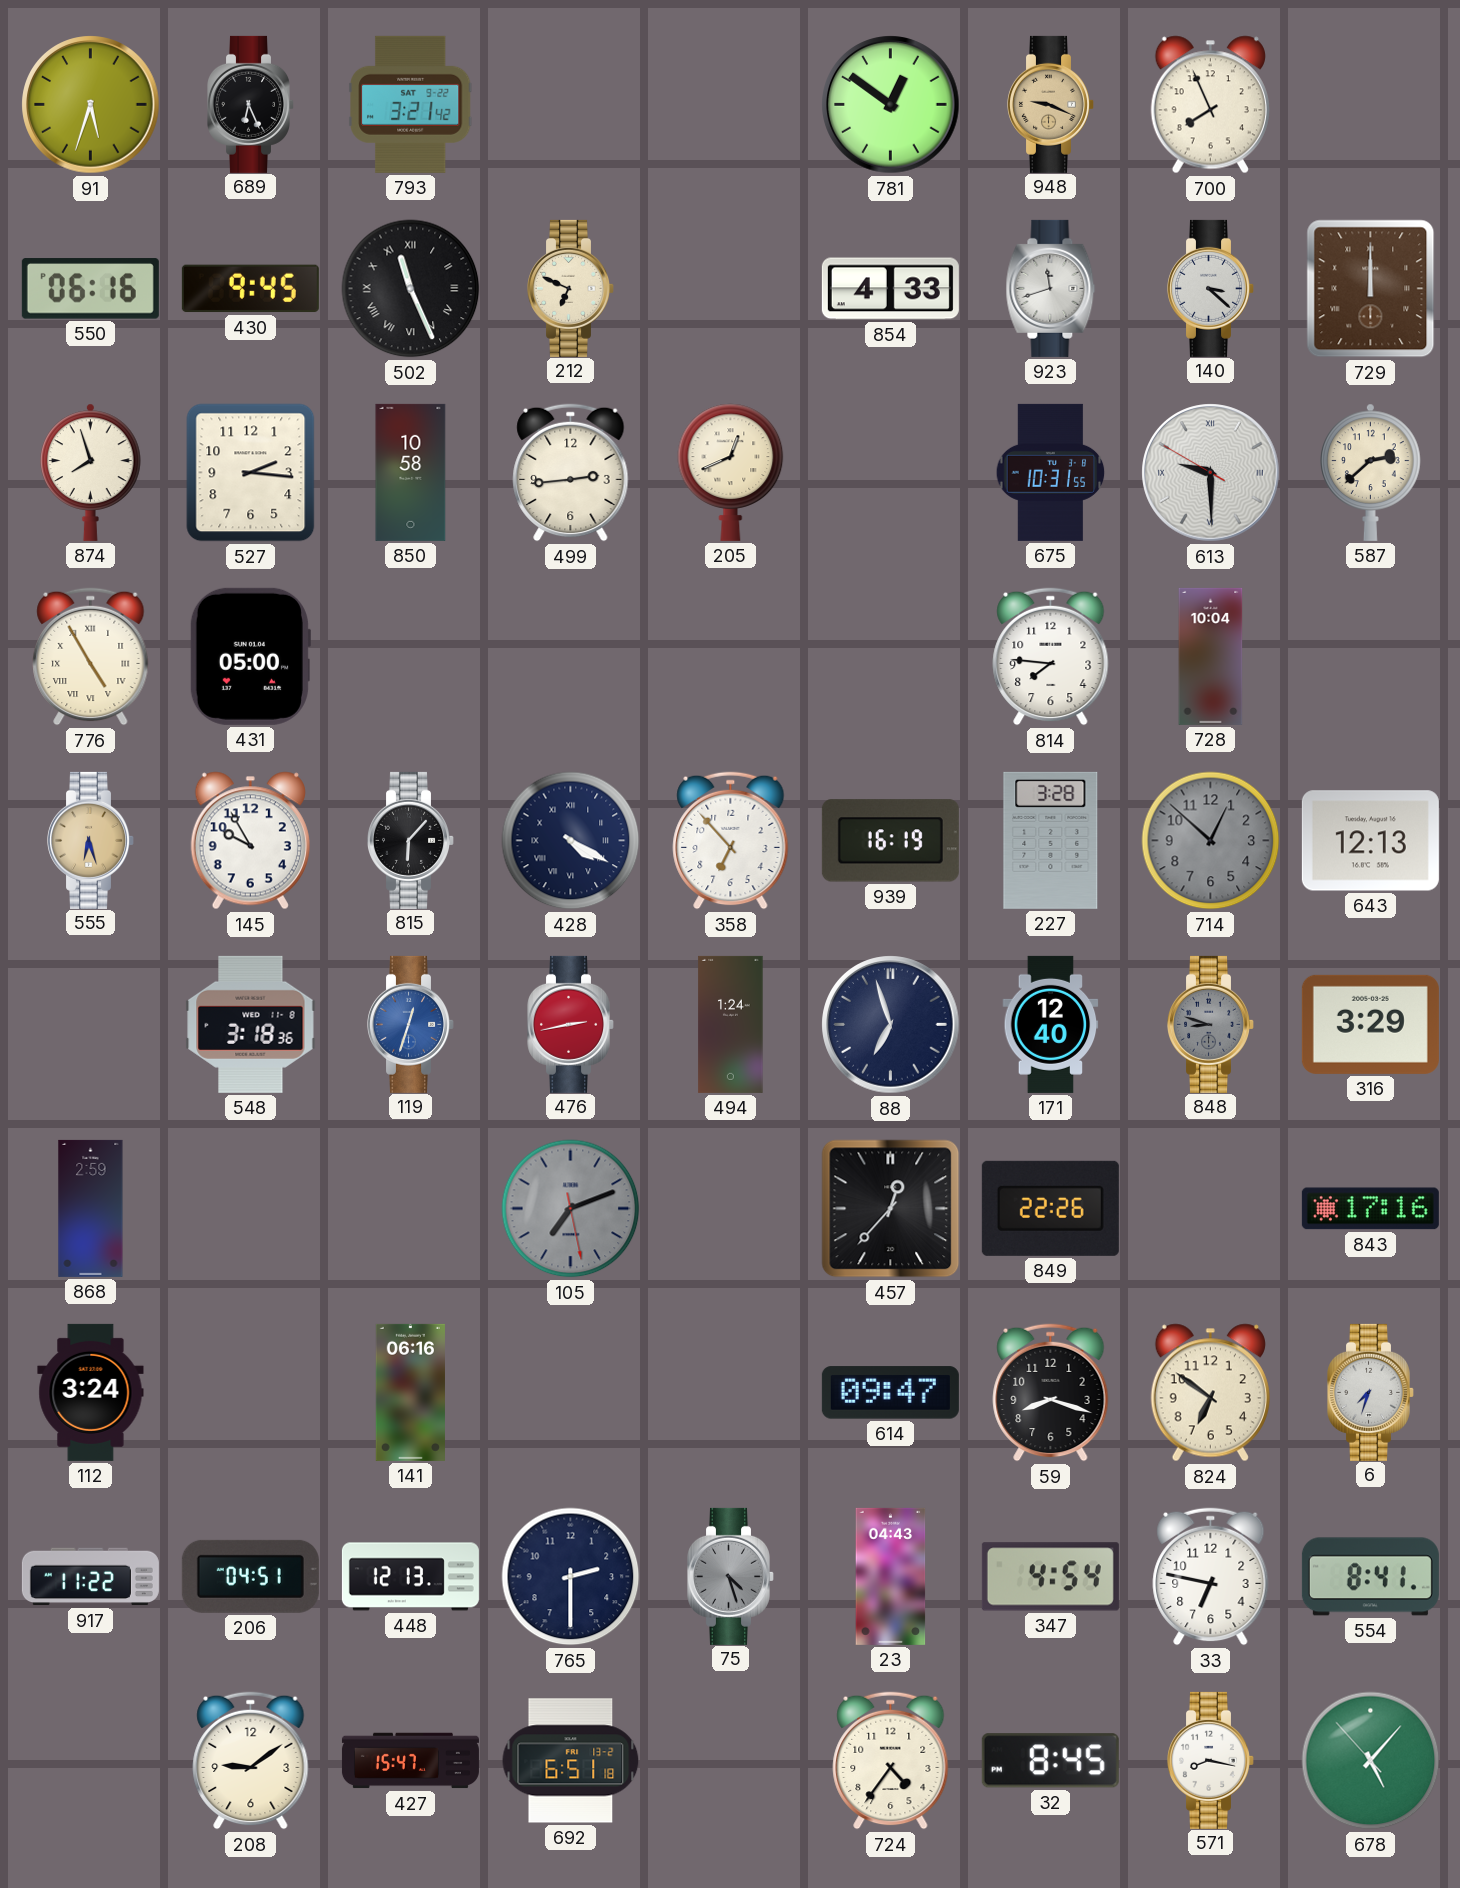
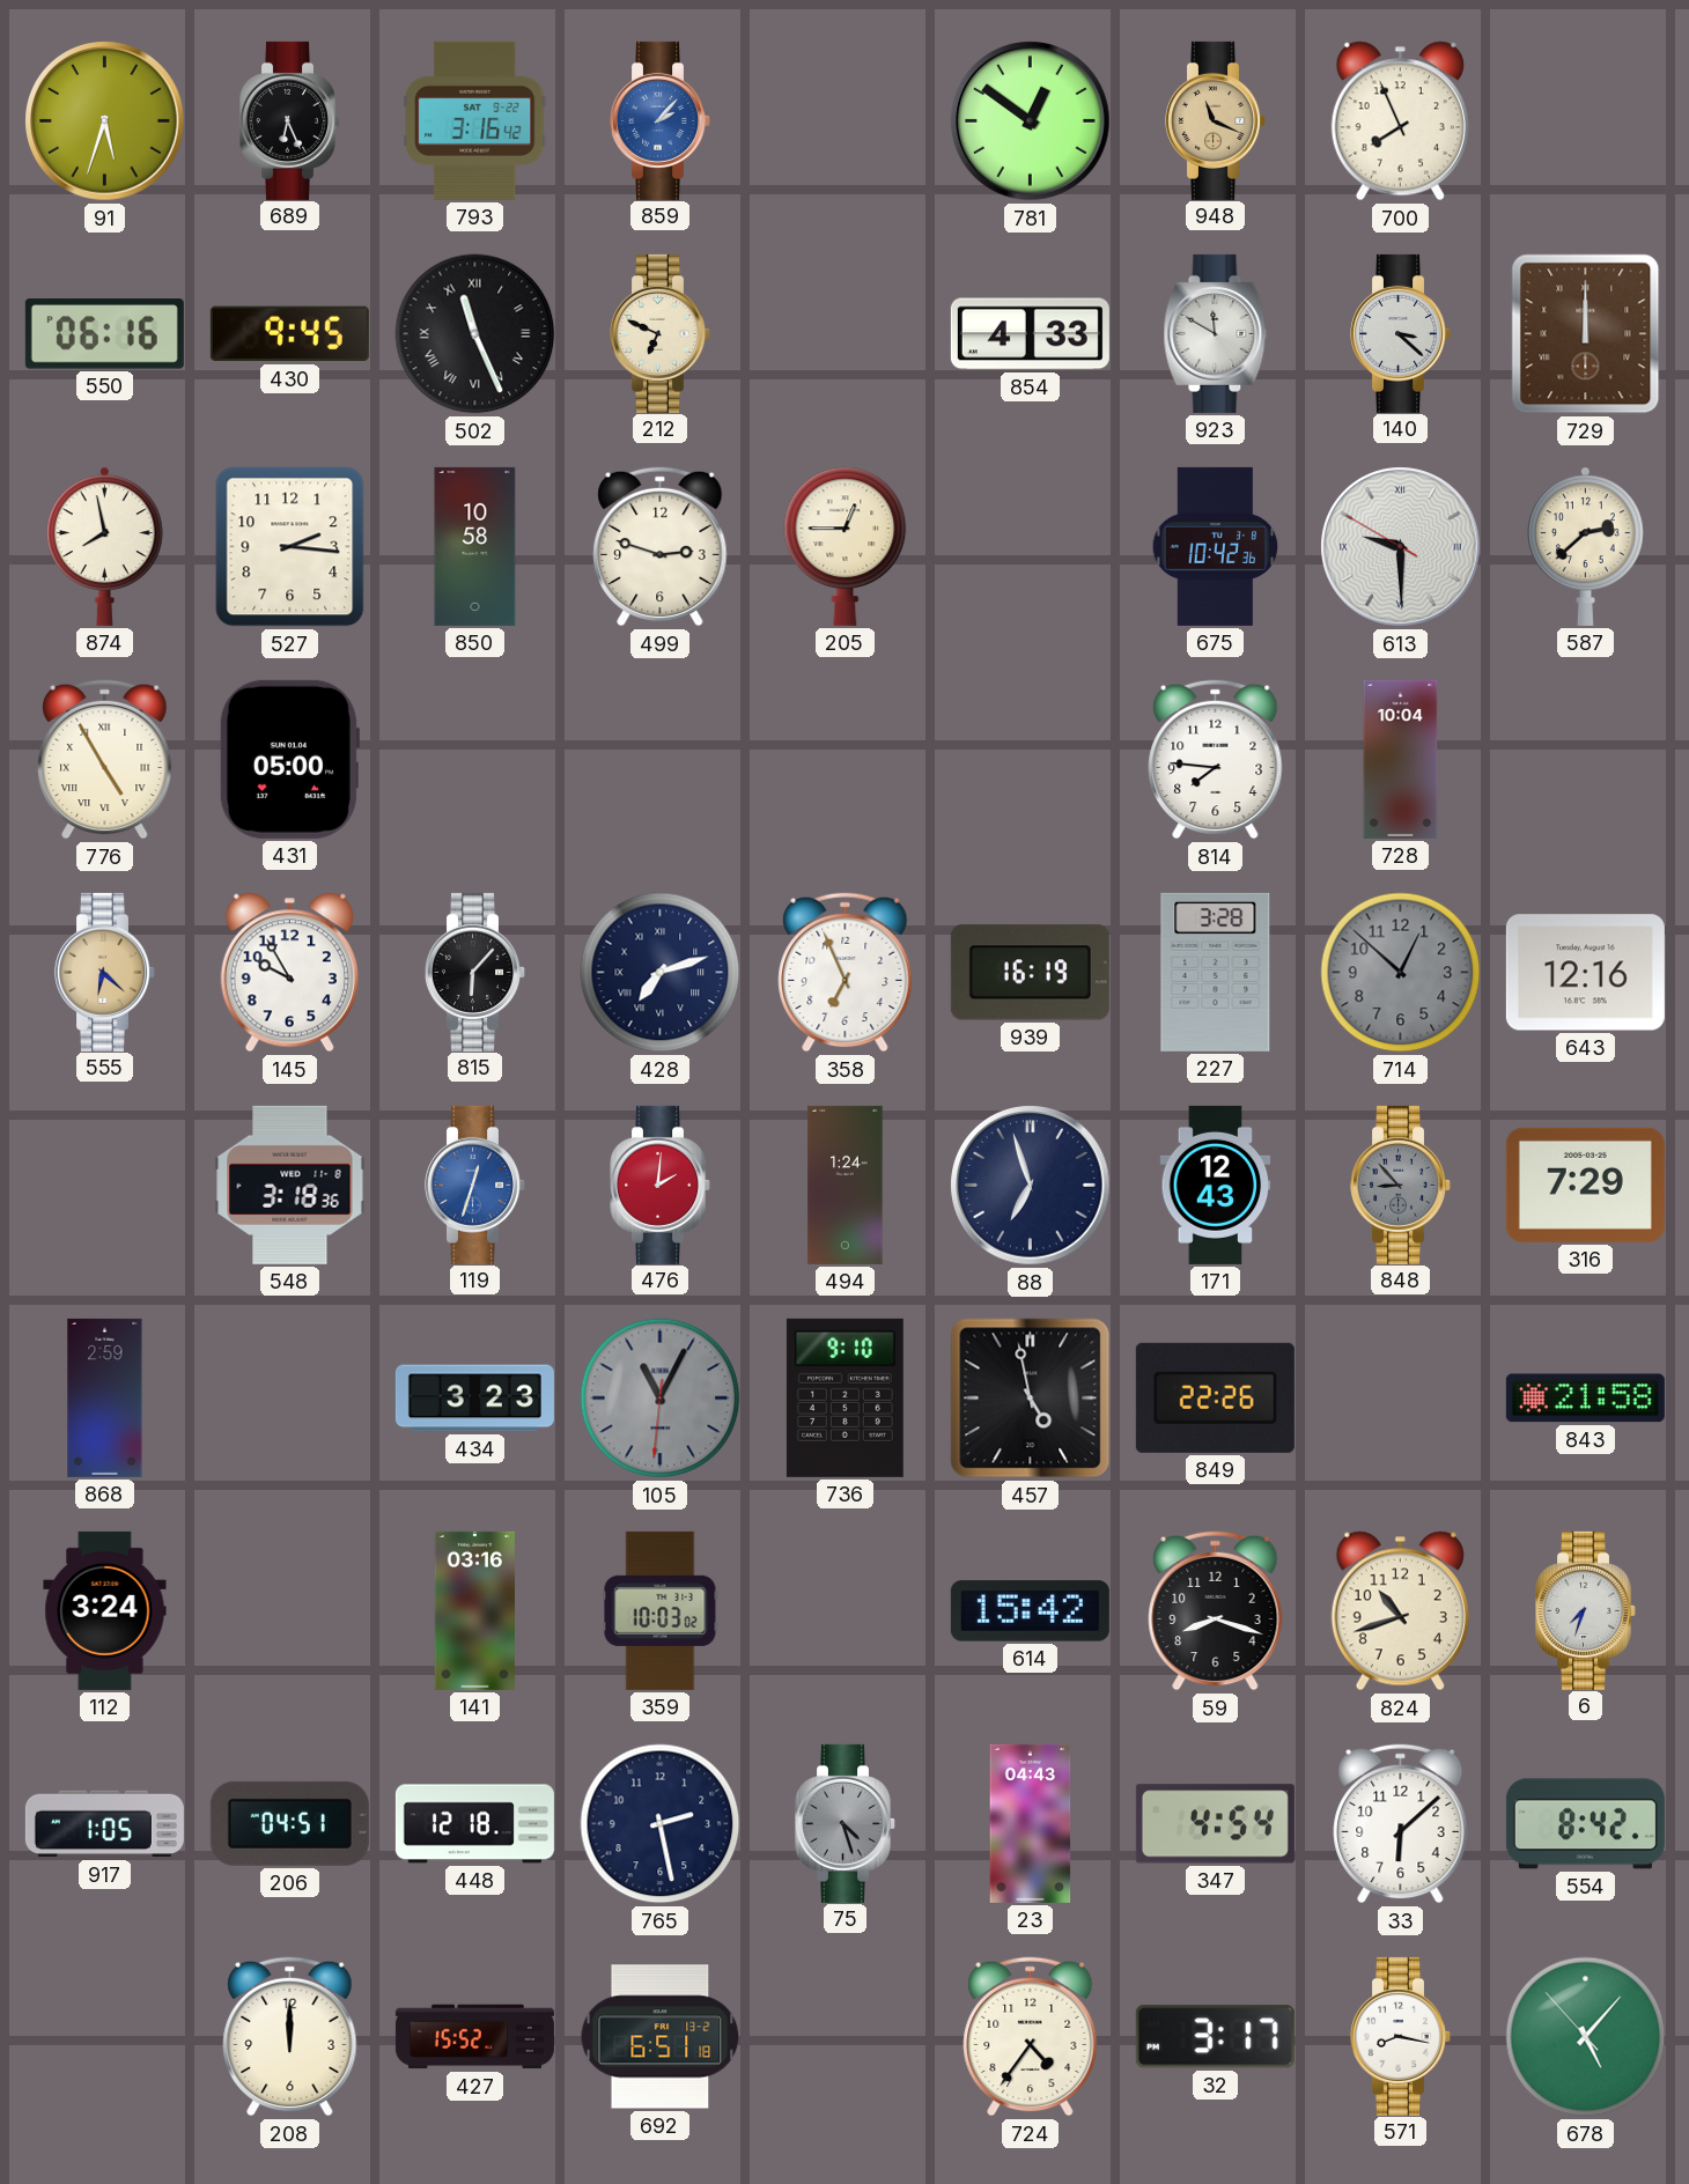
793: 3:21 -> 3:16 (475, 120)
859: none -> 2:07 (661, 120)
948: 9:19 -> 11:19 (1216, 120)
923: 11:42 -> 11:50 (1216, 333)
874: 7:57 -> 7:58 (105, 546)
499: 2:44 -> 2:48 (661, 547)
205: 12:41 -> 12:45 (846, 546)
675: 10:31 -> 10:42 (1216, 546)
555: 6:27 -> 6:22 (105, 972)
428: 4:20 -> 7:12 (661, 973)
358: 6:53 -> 6:56 (846, 973)
643: 12:13 -> 12:16 (1585, 973)
476: 2:43 -> 2:01 (661, 1185)
171: 12:40 -> 12:43 (1216, 1185)
848: 8:48 -> 8:53 (1401, 1185)
316: 3:29 -> 7:29 (1585, 1185)
434: none -> 3:23 (474, 1399)
105: 7:11 -> 11:04 (661, 1399)
736: none -> 9:10 (844, 1397)
457: 12:37 -> 4:58 (1031, 1399)
843: 17:16 -> 21:58 (1585, 1399)
141: 06:16 -> 03:16 (474, 1610)
359: none -> 10:03 (661, 1610)
614: 09:47 -> 15:42 (1030, 1611)
824: 6:51 -> 10:42 (1400, 1611)
917: 11:22 -> 1:05 (104, 1824)
448: 12:13 -> 12:18 (474, 1824)
765: 2:30 -> 2:28 (661, 1824)
33: 6:47 -> 6:08 (1401, 1824)
554: 8:41 -> 8:42 (1585, 1824)
208: 9:09 -> 12:00 (290, 2037)
427: 15:47 -> 15:52 (474, 2037)
32: 8:45 -> 3:17 (1215, 2037)
